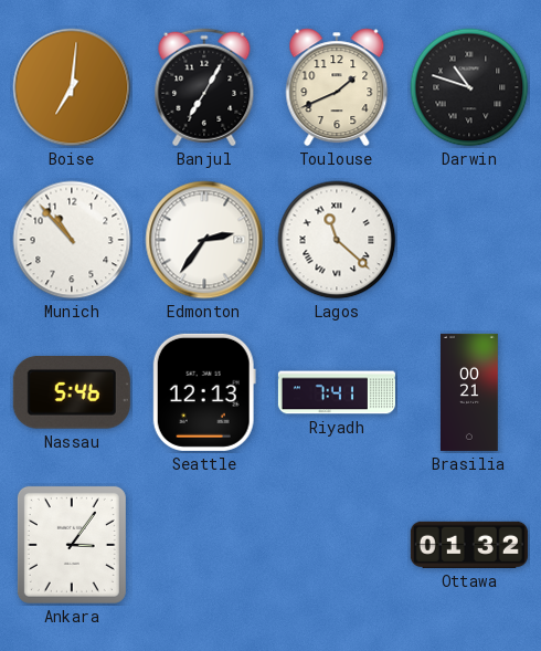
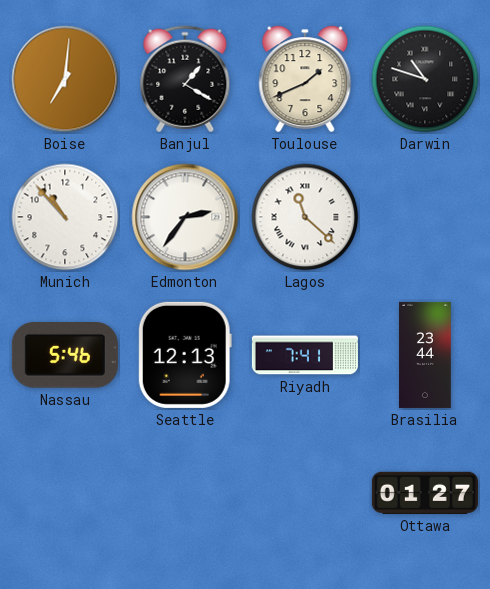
Banjul: 7:05 -> 1:20 (185, 79)
Brasilia: 00:21 -> 23:44 (426, 355)
Ankara: 3:06 -> none (72, 545)
Ottawa: 01:32 -> 01:27 (425, 493)
